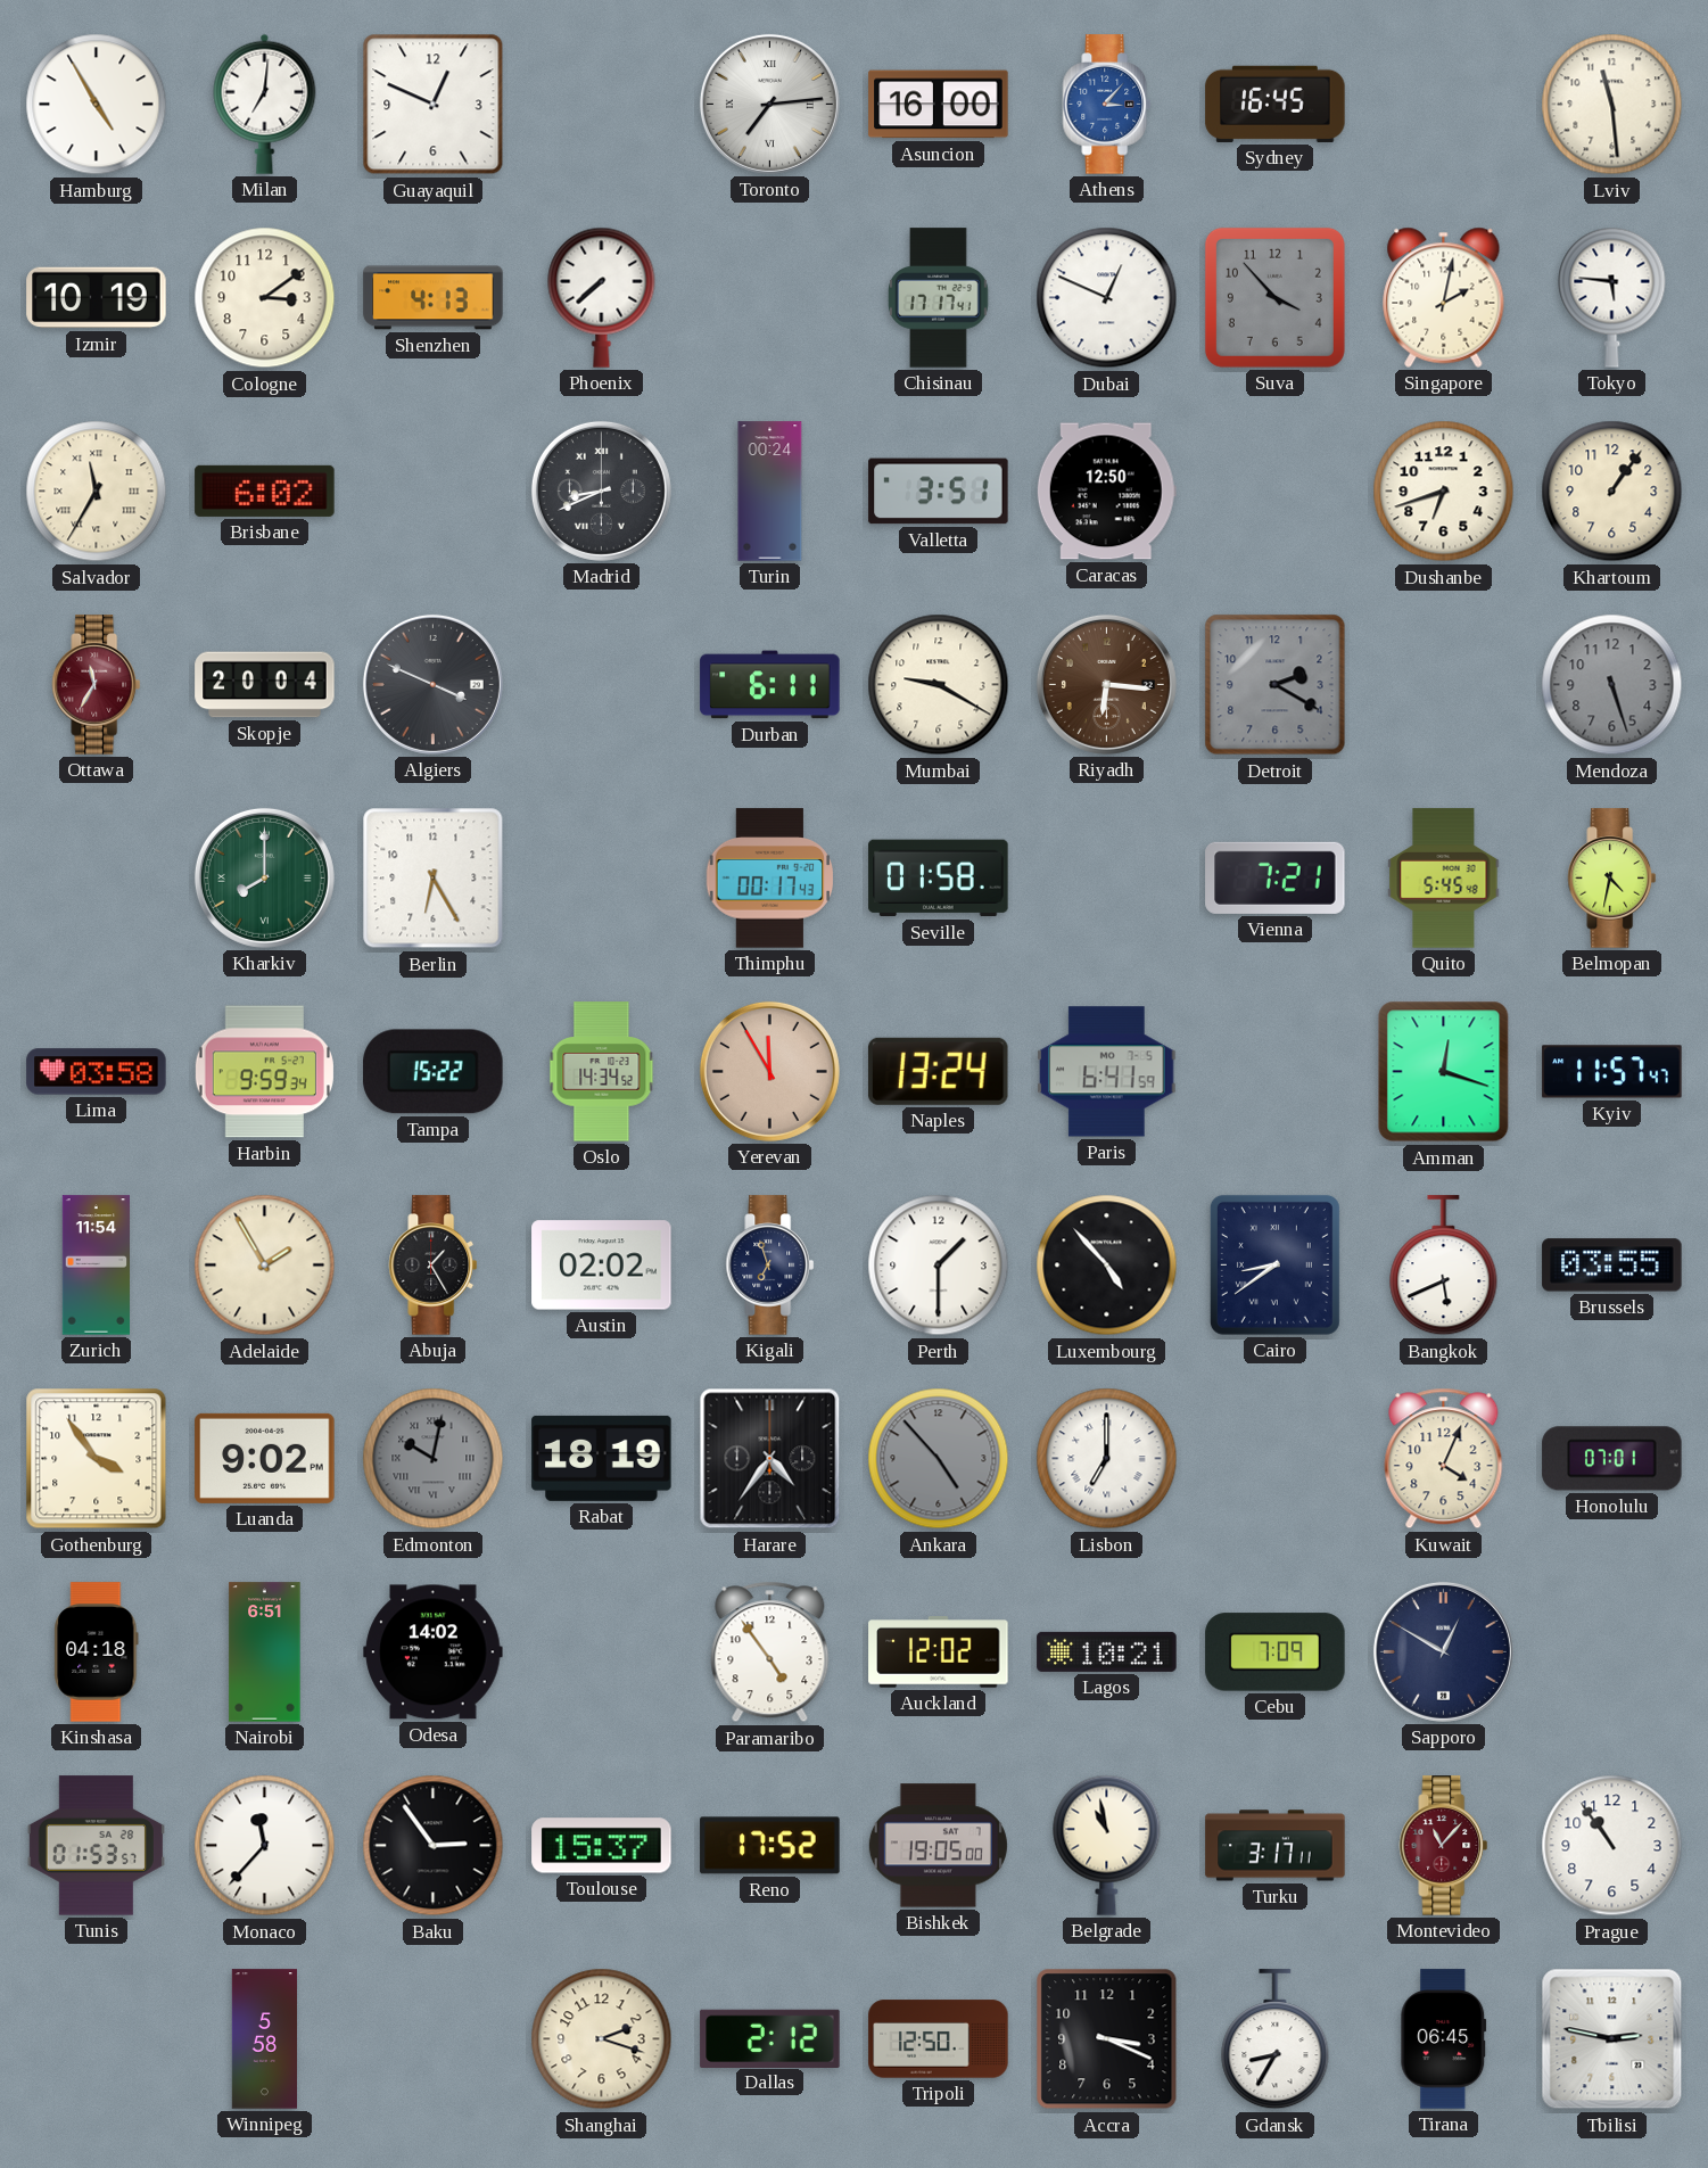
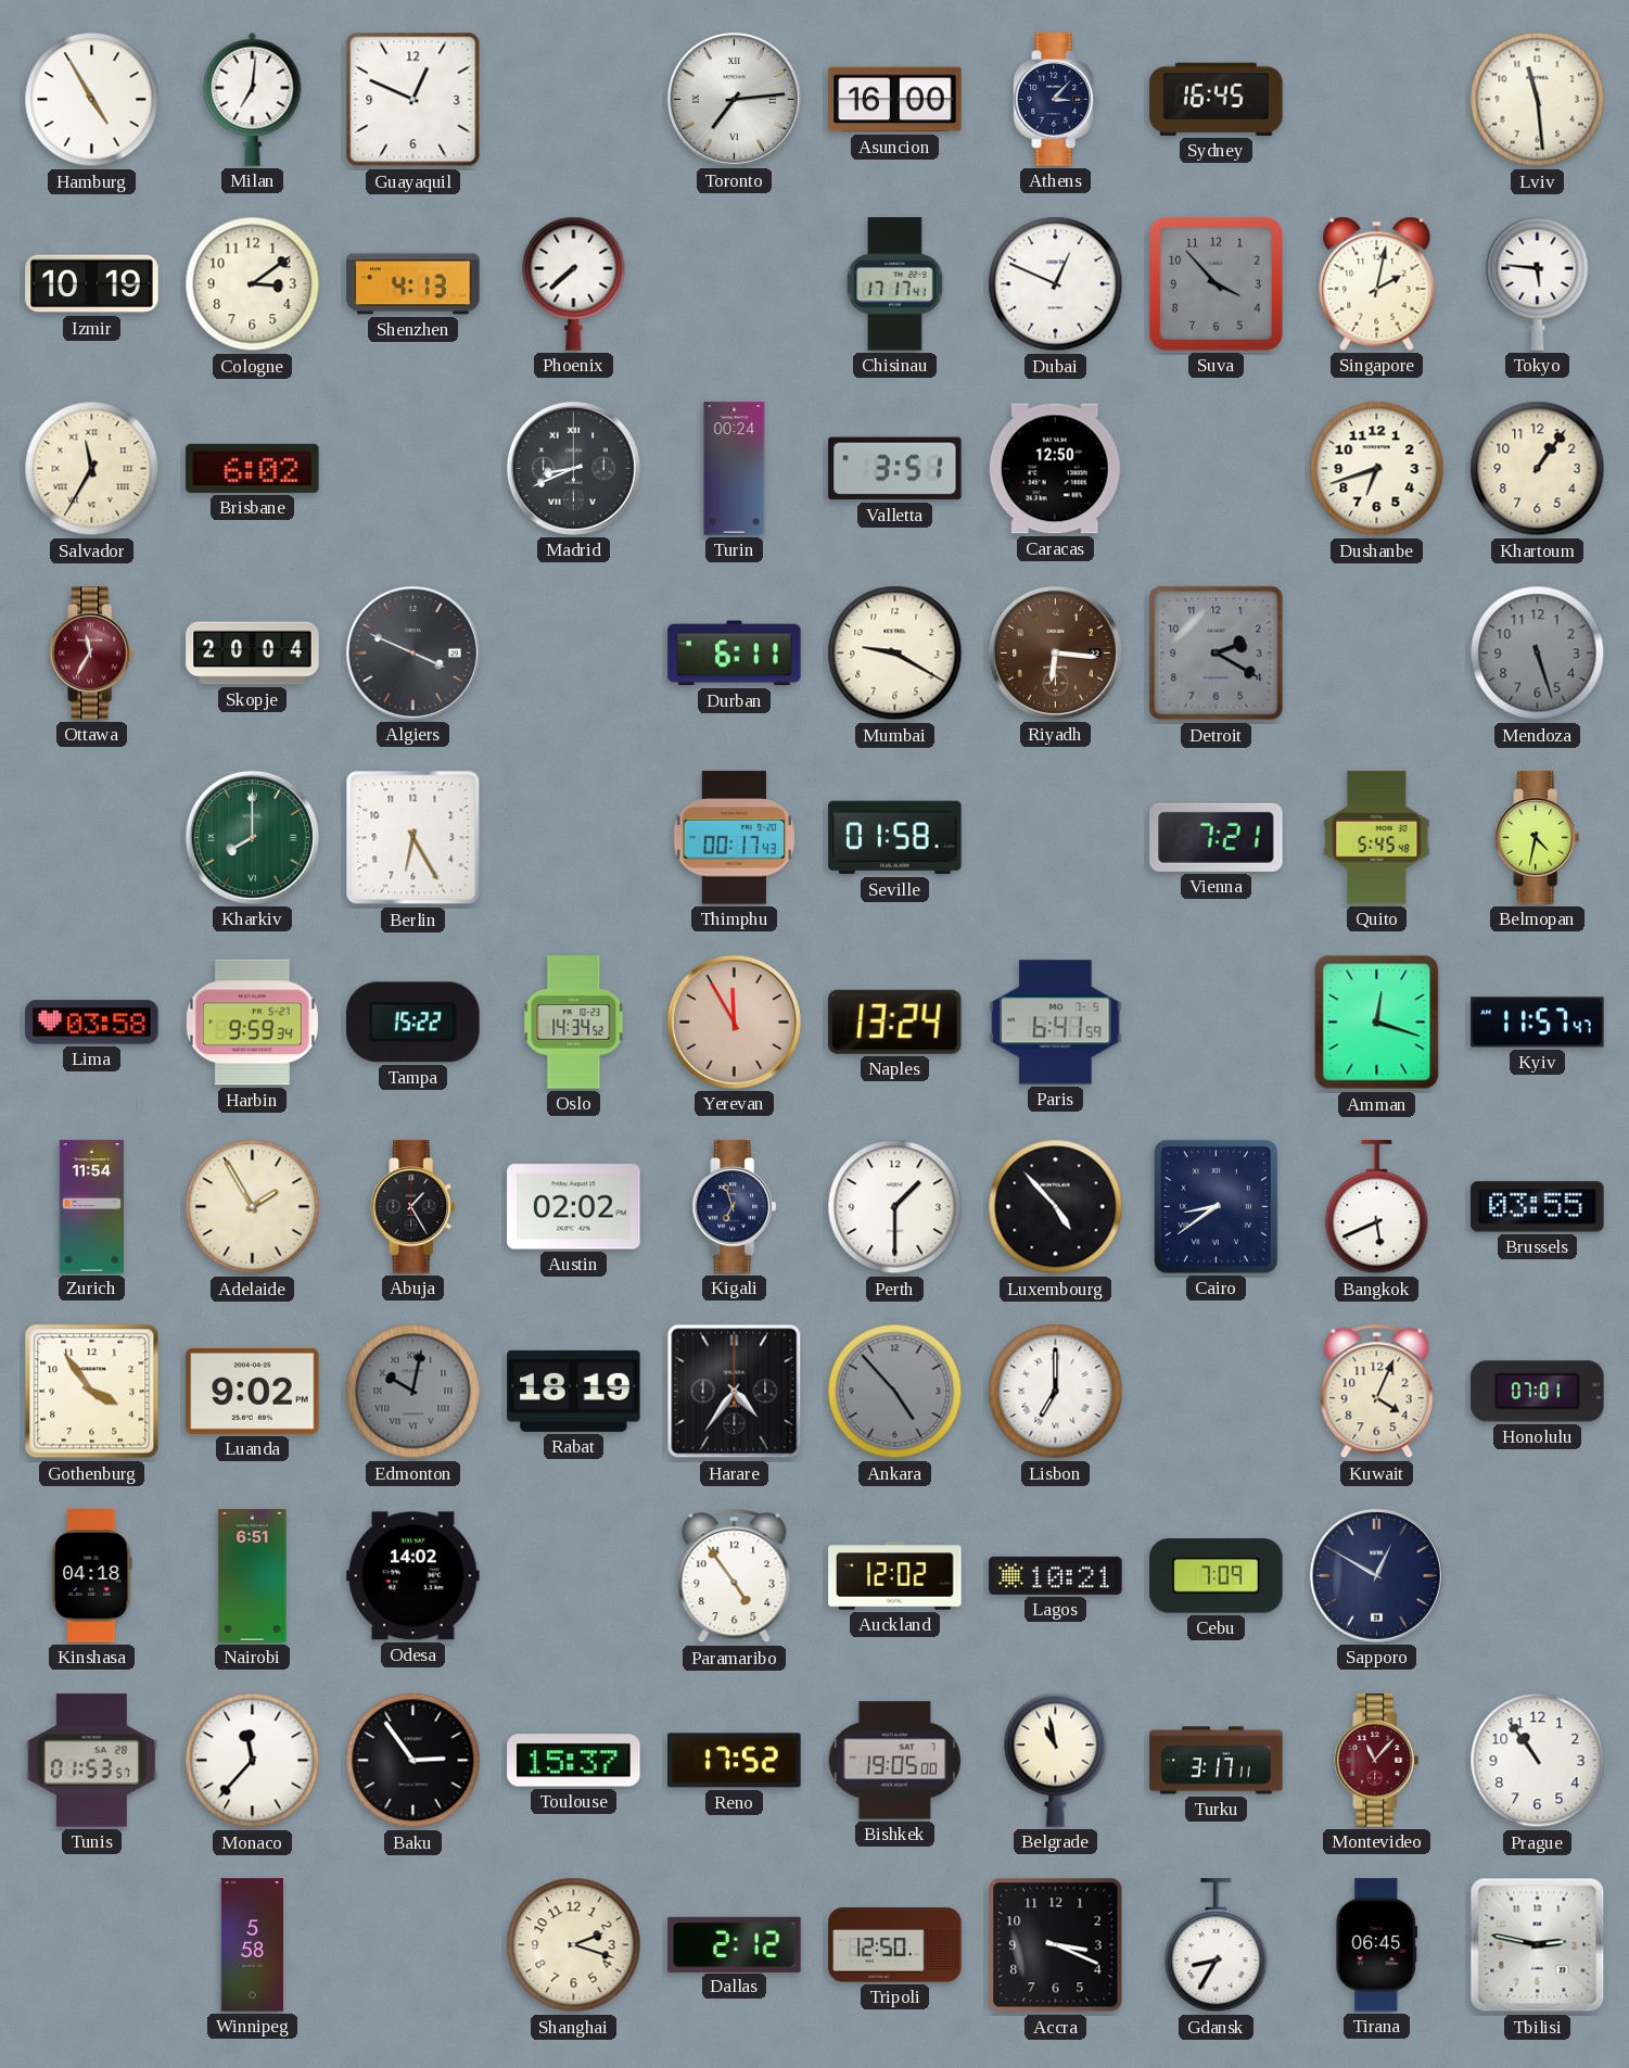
Athens dial: blue -> navy (1056, 100)
